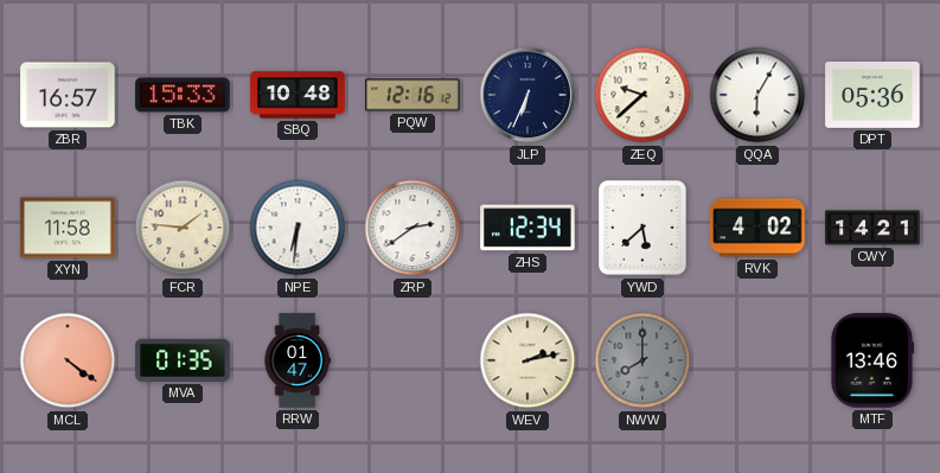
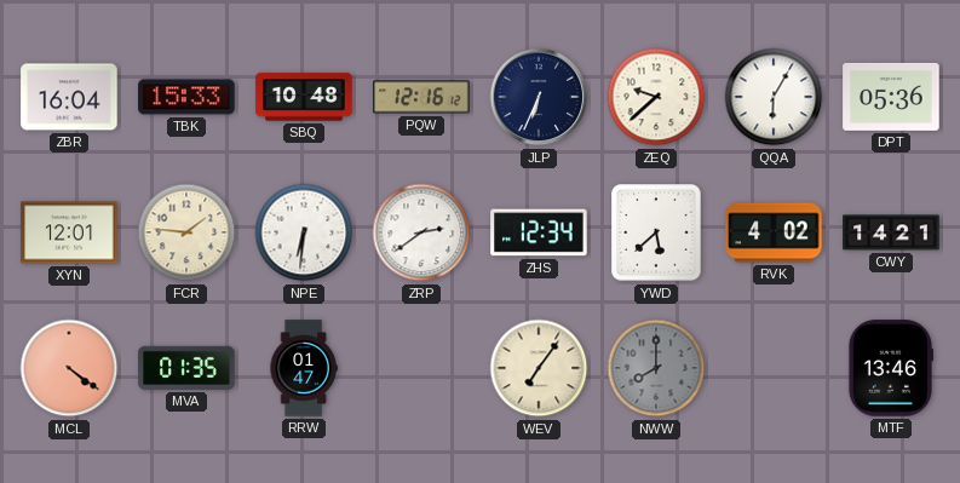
ZBR: 16:57 -> 16:04 (69, 97)
XYN: 11:58 -> 12:01 (69, 232)
WEV: 2:13 -> 7:06 (539, 368)
